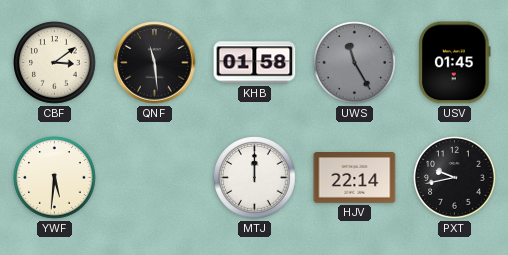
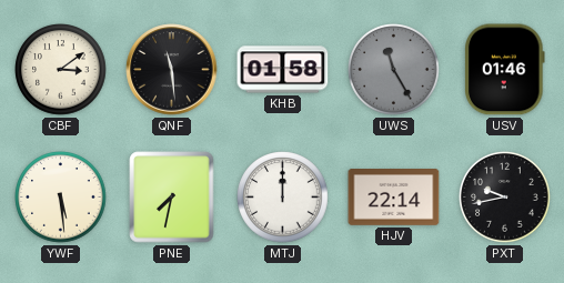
USV: 01:45 -> 01:46 (505, 70)
YWF: 5:31 -> 5:29 (61, 198)
PNE: none -> 7:32 (172, 198)
